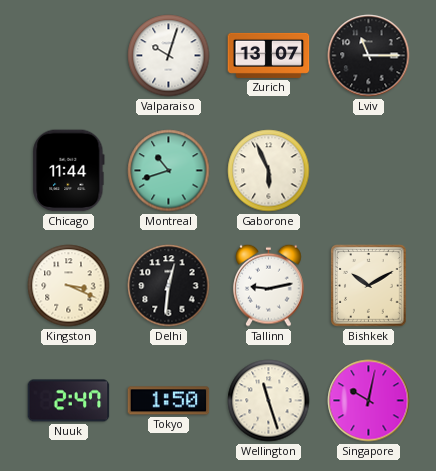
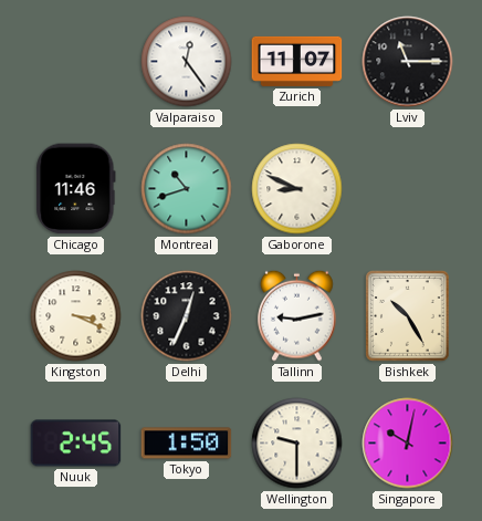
Valparaiso: 10:03 -> 12:24 (187, 62)
Zurich: 13:07 -> 11:07 (297, 61)
Chicago: 11:44 -> 11:46 (76, 189)
Gaborone: 5:56 -> 8:49 (297, 189)
Delhi: 12:31 -> 12:34 (187, 316)
Bishkek: 10:10 -> 10:25 (408, 316)
Nuuk: 2:47 -> 2:45 (76, 444)
Wellington: 11:27 -> 9:30 (297, 444)
